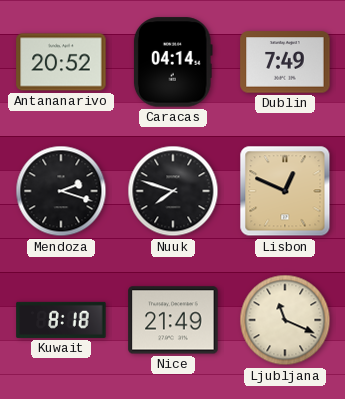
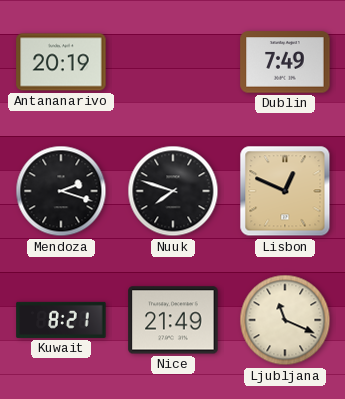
Antananarivo: 20:52 -> 20:19 (61, 62)
Caracas: 04:14 -> none (173, 62)
Kuwait: 8:18 -> 8:21 (61, 320)
